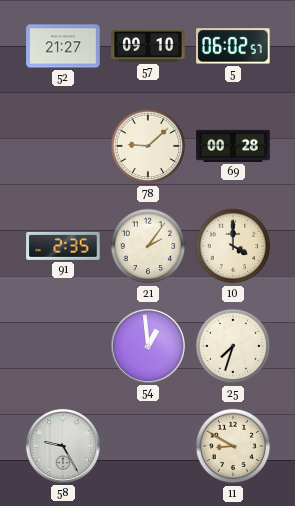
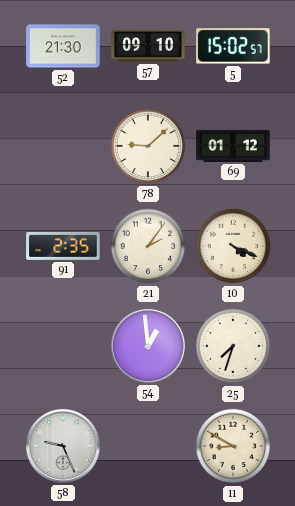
52: 21:27 -> 21:30 (63, 46)
5: 06:02 -> 15:02 (233, 46)
69: 00:28 -> 01:12 (233, 146)
10: 4:00 -> 4:19 (233, 246)
58: 9:25 -> 9:26 (63, 446)
